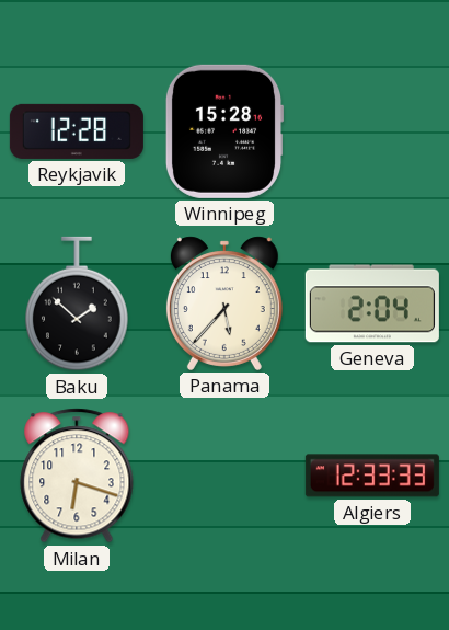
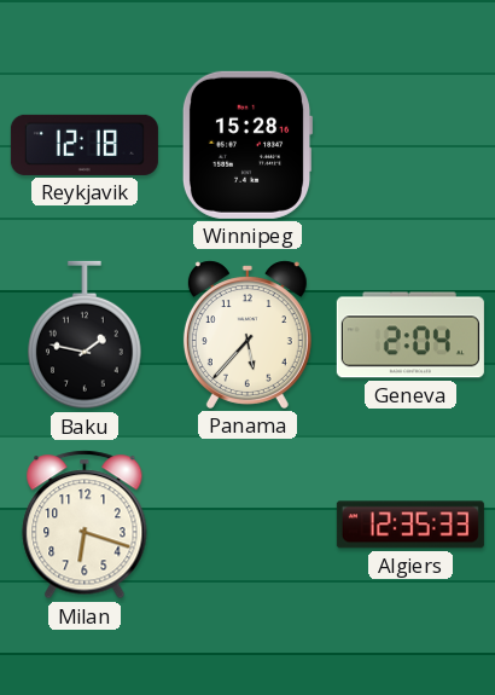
Reykjavik: 12:28 -> 12:18 (85, 145)
Baku: 1:52 -> 1:47 (86, 335)
Algiers: 12:33 -> 12:35 (410, 525)
